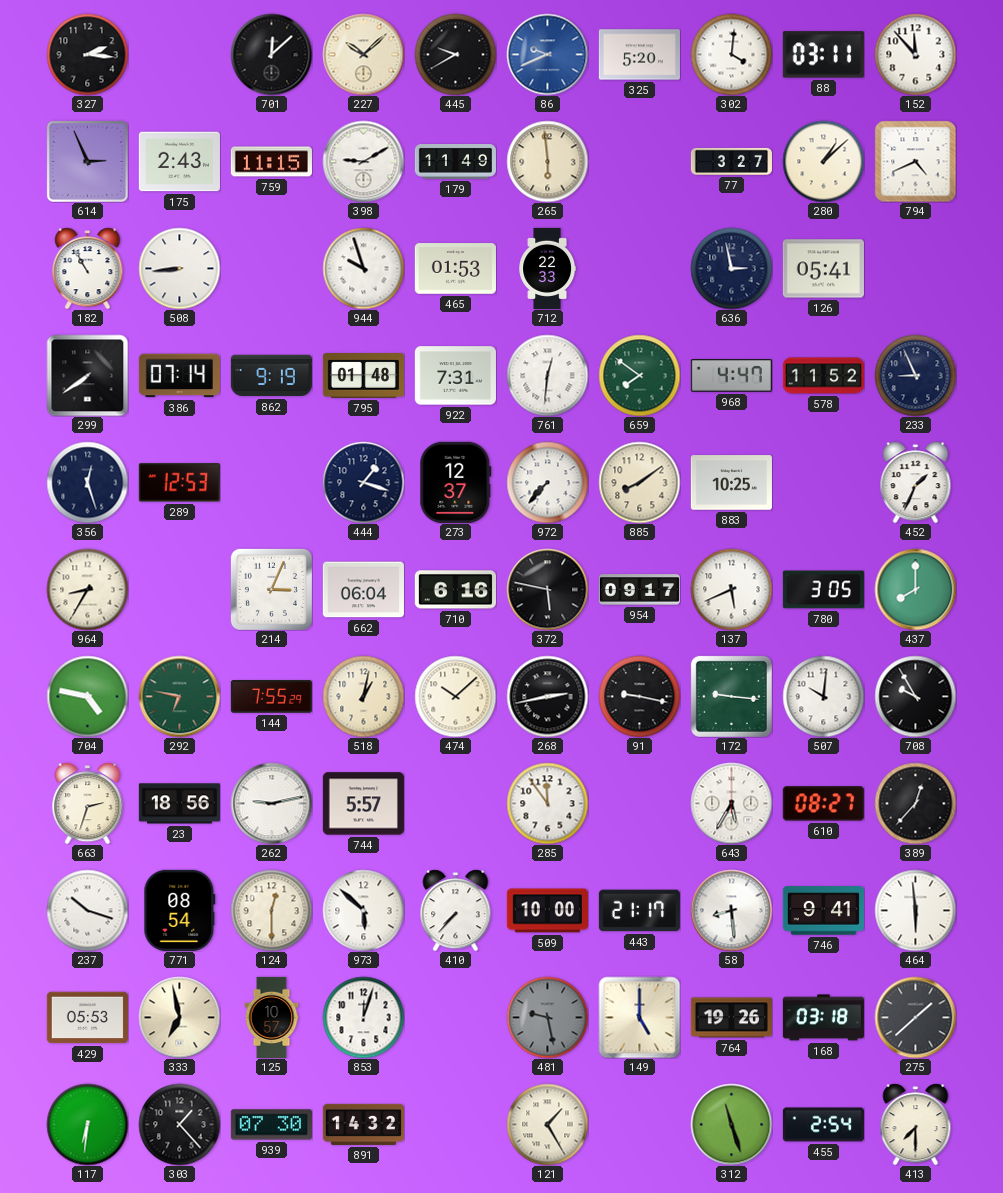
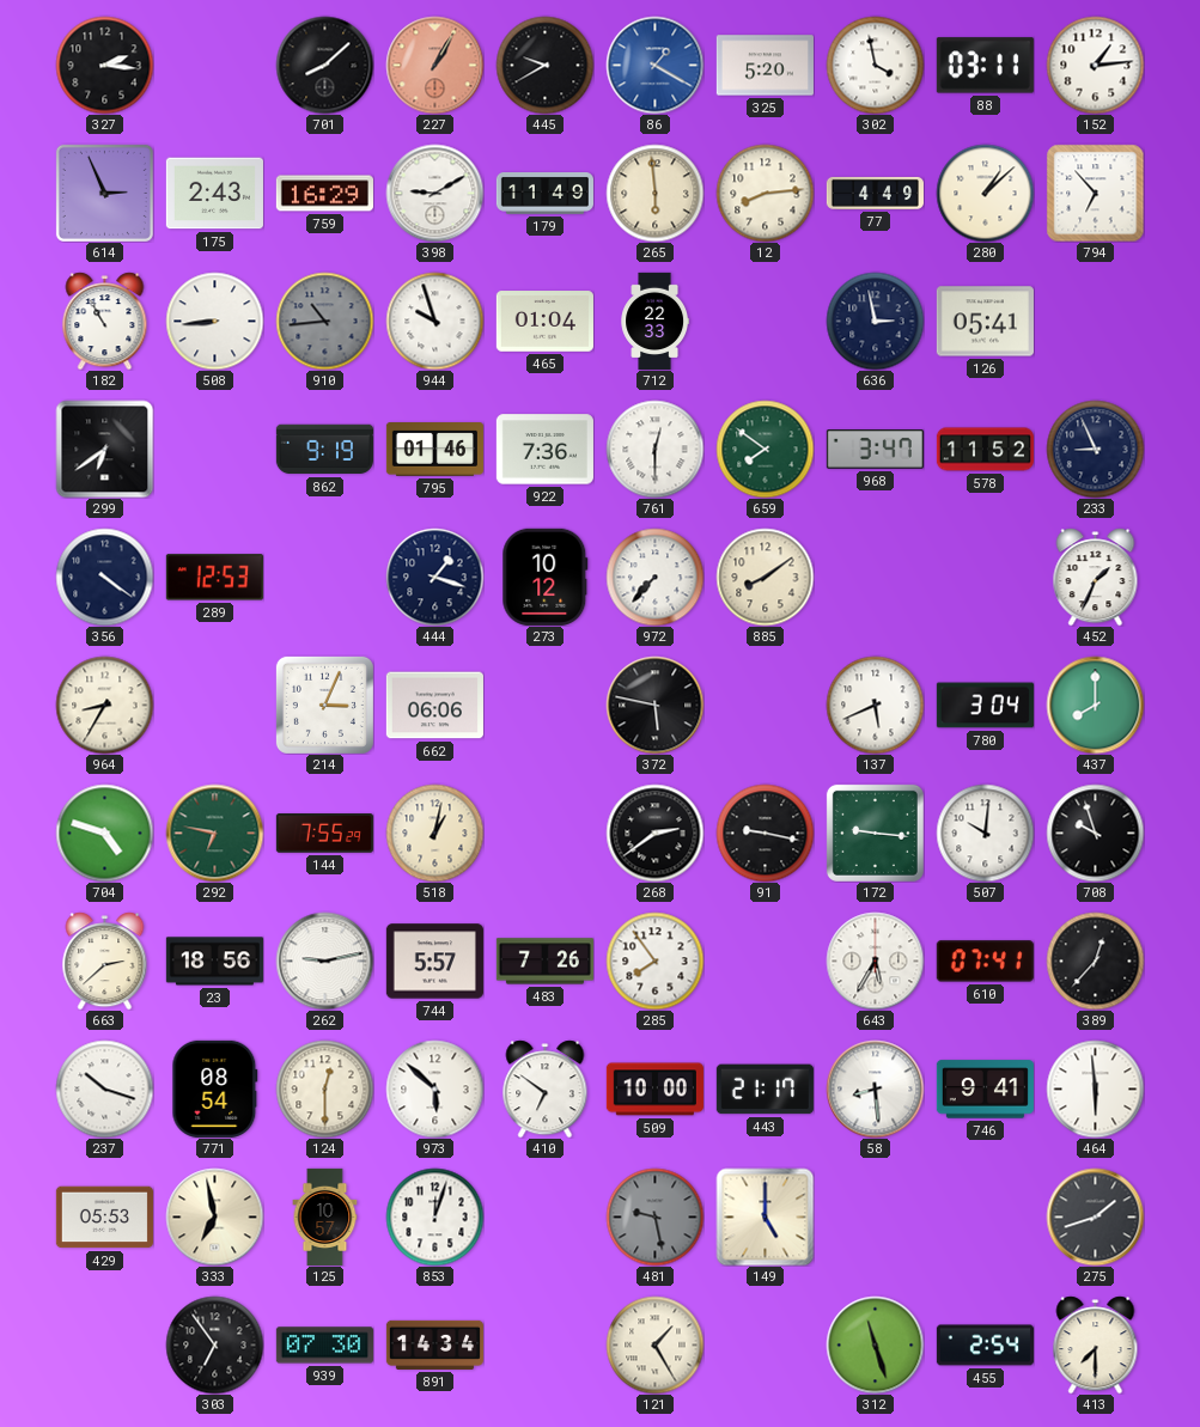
701: 12:08 -> 8:08 (324, 65)
227: 10:08 -> 1:05 (434, 65)
227 dial: cream -> salmon (434, 65)
86: 9:41 -> 1:20 (654, 65)
302: 4:01 -> 3:58 (875, 65)
152: 11:53 -> 1:14 (1095, 65)
759: 11:15 -> 16:29 (324, 194)
12: none -> 8:14 (765, 193)
77: 3:27 -> 4:49 (875, 193)
794: 4:41 -> 6:53 (1095, 193)
910: none -> 10:44 (324, 321)
465: 01:53 -> 01:04 (544, 322)
299: 7:39 -> 6:39 (104, 449)
386: 07:14 -> none (179, 376)
795: 01:48 -> 01:46 (434, 450)
922: 7:31 -> 7:36 (544, 450)
761: 12:31 -> 12:30 (654, 449)
968: 4:47 -> 3:47 (875, 450)
356: 12:27 -> 4:21 (104, 577)
273: 12:37 -> 10:12 (546, 577)
883: 10:25 -> none (731, 483)
662: 06:04 -> 06:06 (434, 706)
710: 6:16 -> none (455, 590)
954: 09:17 -> none (639, 590)
780: 3:05 -> 3:04 (985, 706)
704: 4:47 -> 4:48 (104, 833)
474: 10:08 -> none (455, 696)
268: 2:43 -> 2:39 (654, 833)
708: 9:55 -> 9:57 (1095, 833)
663: 2:33 -> 2:38 (105, 961)
483: none -> 7:26 (544, 962)
285: 11:54 -> 7:54 (654, 961)
610: 08:27 -> 07:41 (985, 962)
410: 7:37 -> 6:51 (546, 1088)
764: 19:26 -> none (731, 1018)
168: 03:18 -> none (823, 1018)
275: 1:38 -> 1:42 (1095, 1216)
117: 6:31 -> none (87, 1124)
303: 1:23 -> 6:54 (214, 1344)
891: 14:32 -> 14:34 (434, 1344)
